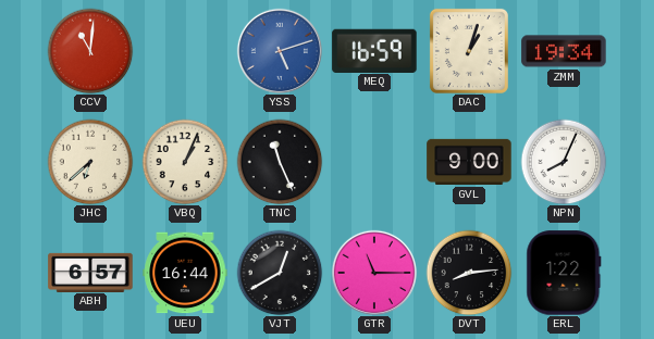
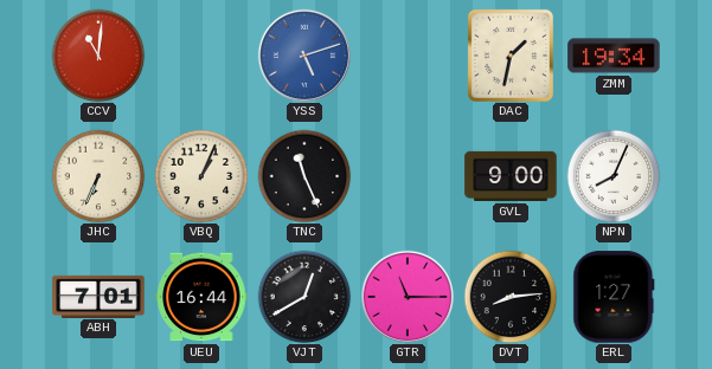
MEQ: 16:59 -> none (374, 50)
DAC: 1:03 -> 1:32 (511, 56)
JHC: 6:38 -> 6:34 (98, 176)
ABH: 6:57 -> 7:01 (98, 296)
ERL: 1:22 -> 1:27 (614, 297)
